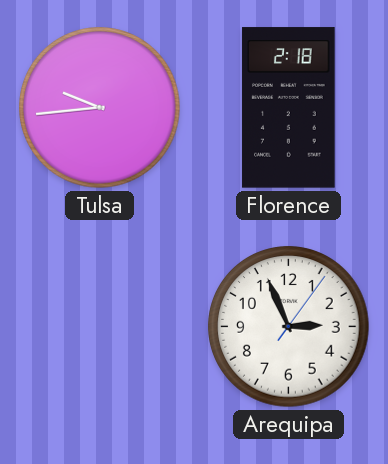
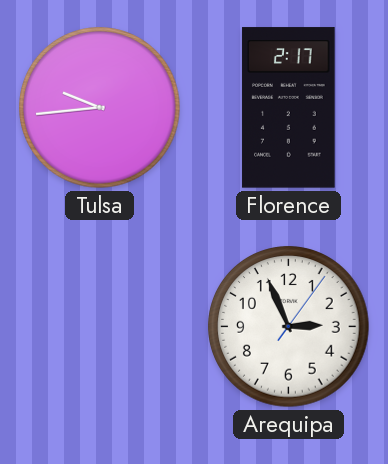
Florence: 2:18 -> 2:17 (289, 108)
